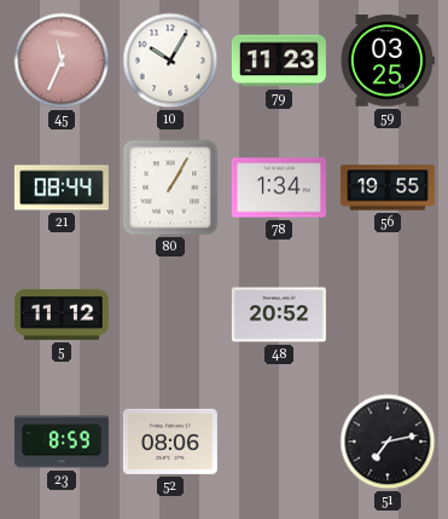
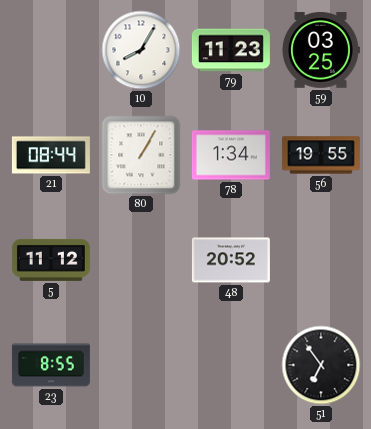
45: 11:34 -> none (62, 60)
10: 10:05 -> 8:05 (141, 50)
23: 8:59 -> 8:55 (51, 365)
52: 08:06 -> none (170, 442)
51: 7:13 -> 6:54 (321, 365)
